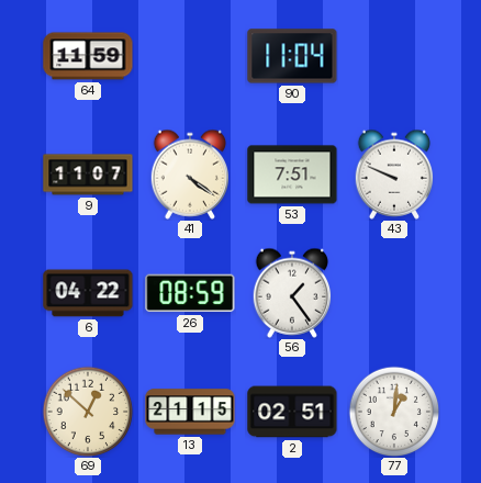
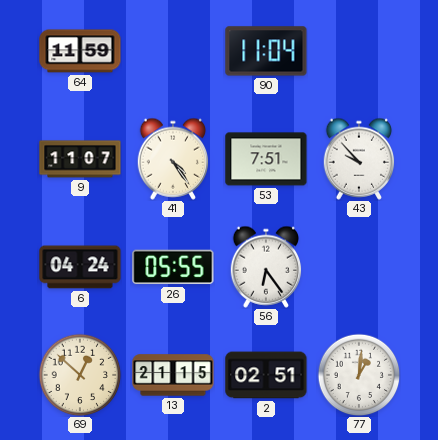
41: 4:21 -> 4:24 (173, 159)
43: 9:49 -> 9:53 (359, 159)
6: 04:22 -> 04:24 (80, 267)
26: 08:59 -> 05:55 (173, 267)
56: 1:24 -> 6:24 (266, 267)
